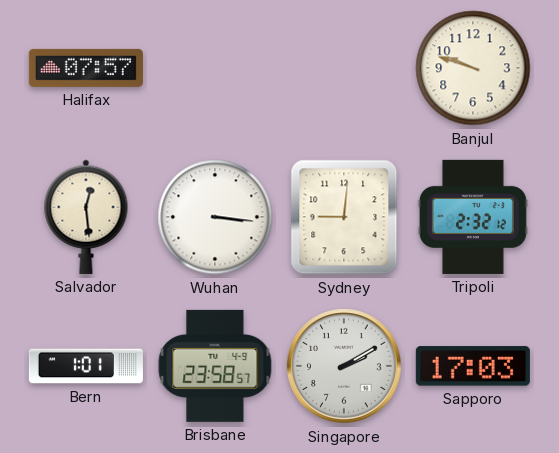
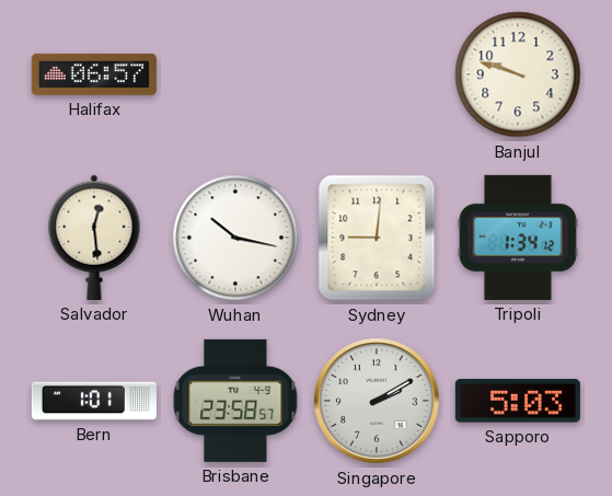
Halifax: 07:57 -> 06:57 (94, 74)
Wuhan: 3:16 -> 10:17 (235, 238)
Tripoli: 2:32 -> 1:34 (518, 238)
Sapporo: 17:03 -> 5:03 (518, 401)
